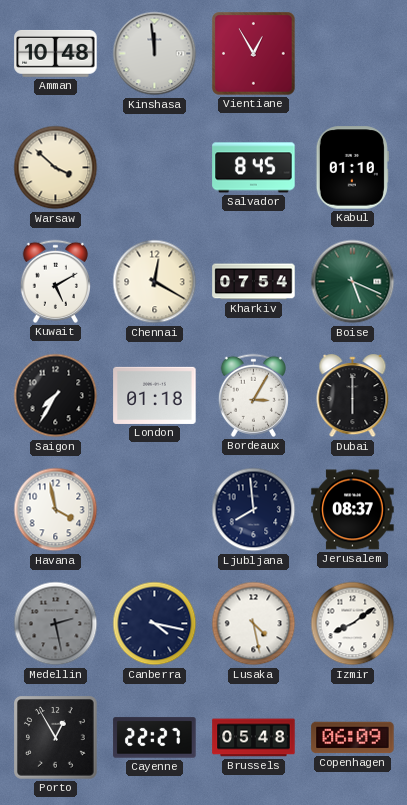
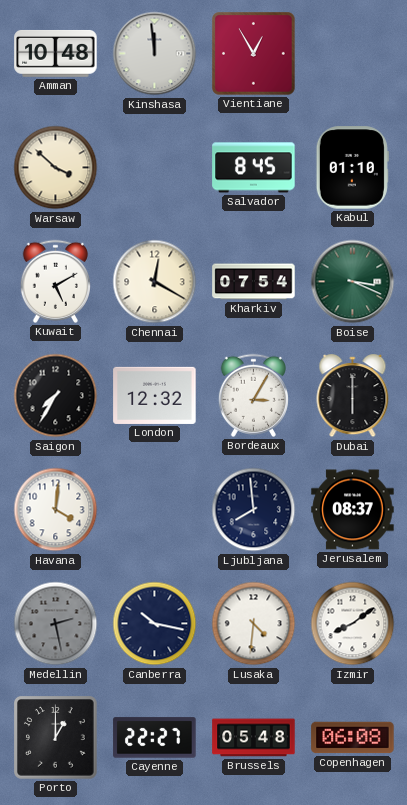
Boise: 5:19 -> 3:19 (353, 282)
London: 01:18 -> 12:32 (155, 395)
Havana: 3:58 -> 4:01 (56, 510)
Canberra: 4:17 -> 10:17 (155, 624)
Lusaka: 4:28 -> 4:31 (254, 624)
Porto: 12:55 -> 1:00 (56, 738)
Copenhagen: 06:09 -> 06:08 (353, 738)
